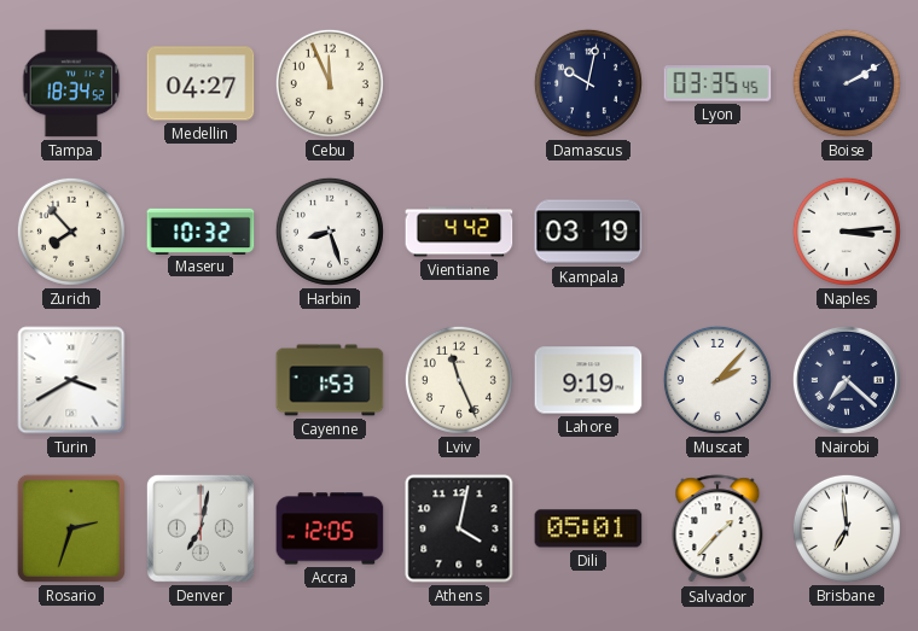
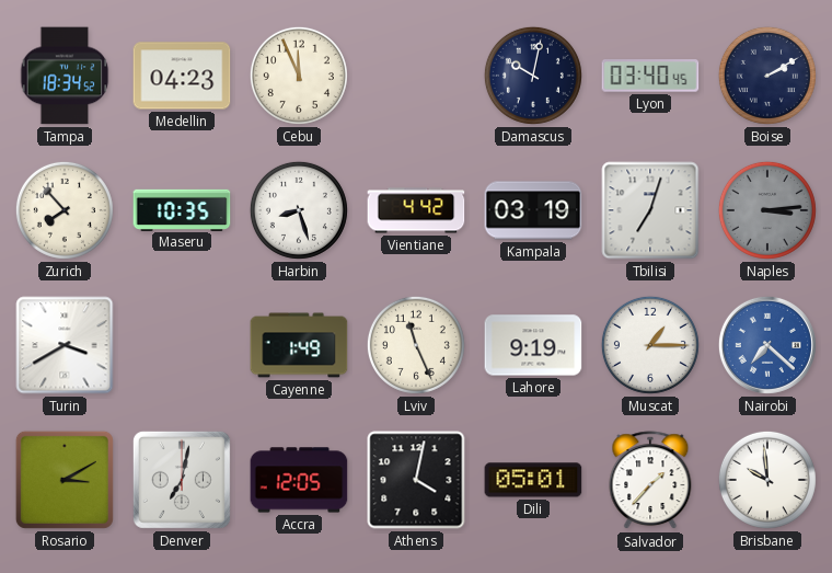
Medellin: 04:27 -> 04:23 (182, 76)
Lyon: 03:35 -> 03:40 (650, 76)
Maseru: 10:32 -> 10:35 (182, 209)
Tbilisi: none -> 7:03 (650, 210)
Naples dial: white -> grey (767, 210)
Cayenne: 1:53 -> 1:49 (299, 345)
Muscat: 2:07 -> 1:15 (650, 345)
Nairobi dial: navy -> blue (767, 345)
Rosario: 2:33 -> 3:10 (65, 480)
Brisbane: 6:59 -> 9:59 (767, 480)
